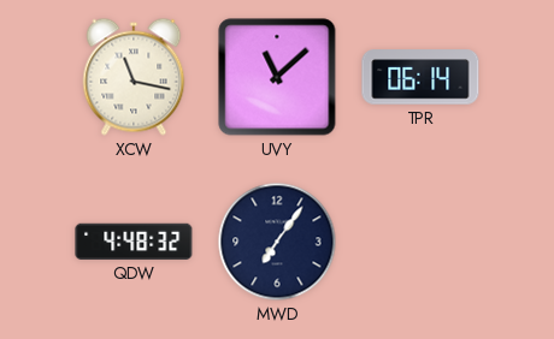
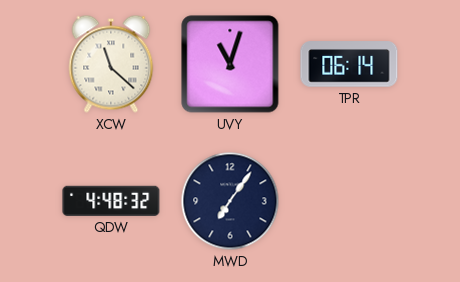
XCW: 11:17 -> 11:22 (111, 64)
UVY: 11:08 -> 11:03 (230, 64)
